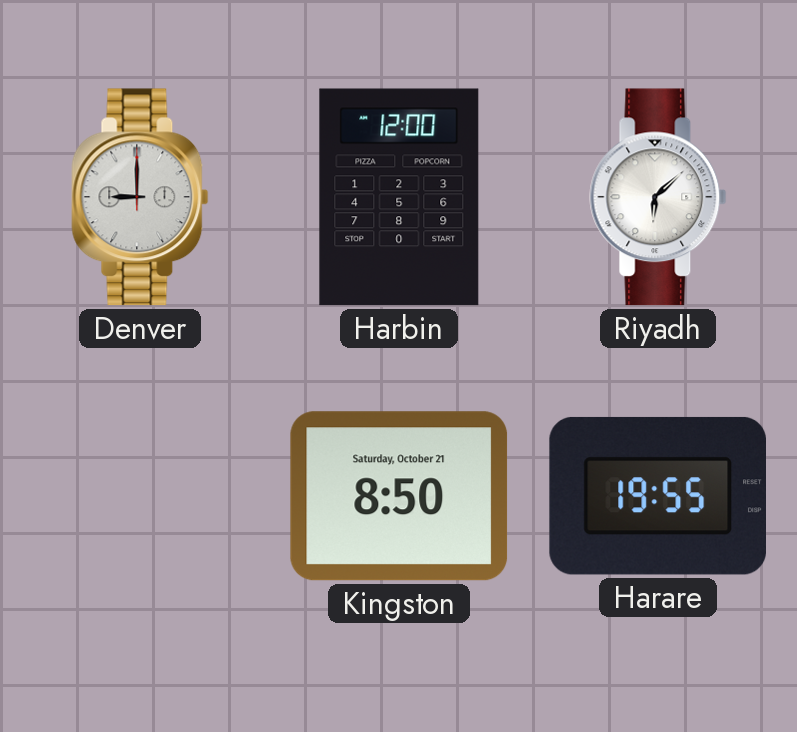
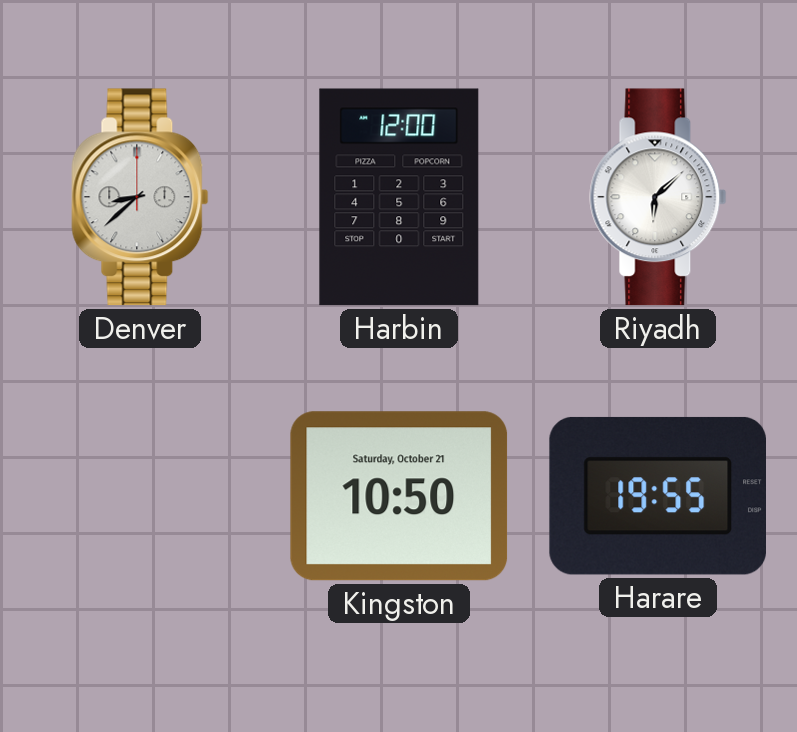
Denver: 9:00 -> 8:38 (140, 197)
Kingston: 8:50 -> 10:50 (399, 496)
